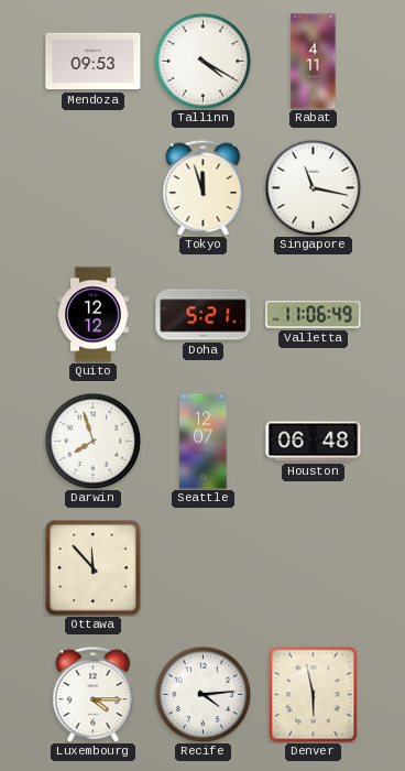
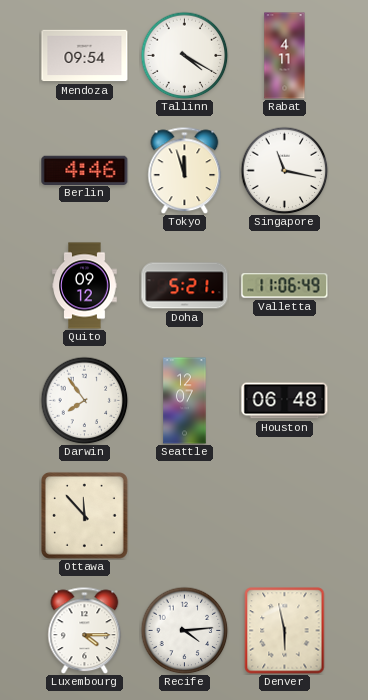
Mendoza: 09:53 -> 09:54 (85, 56)
Berlin: none -> 4:46 (85, 170)
Quito: 12:12 -> 09:12 (85, 286)
Darwin: 7:57 -> 7:54 (84, 400)
